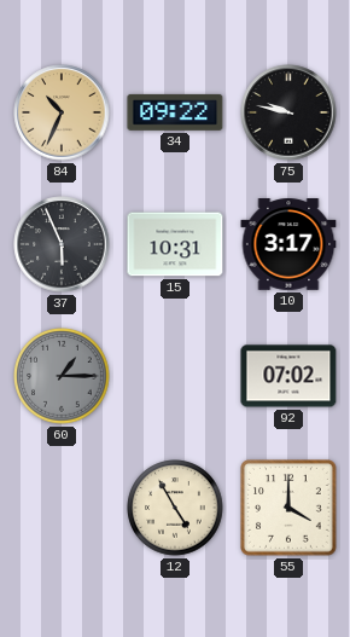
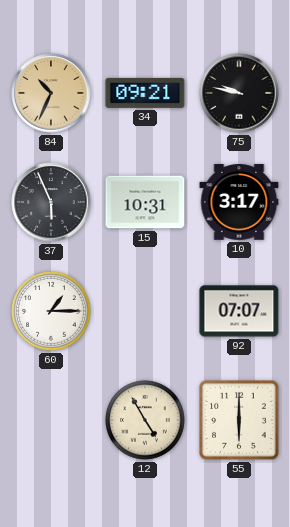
34: 09:22 -> 09:21 (145, 93)
60 dial: grey -> white (51, 311)
92: 07:02 -> 07:07 (239, 311)
55: 4:00 -> 6:00 (239, 420)
